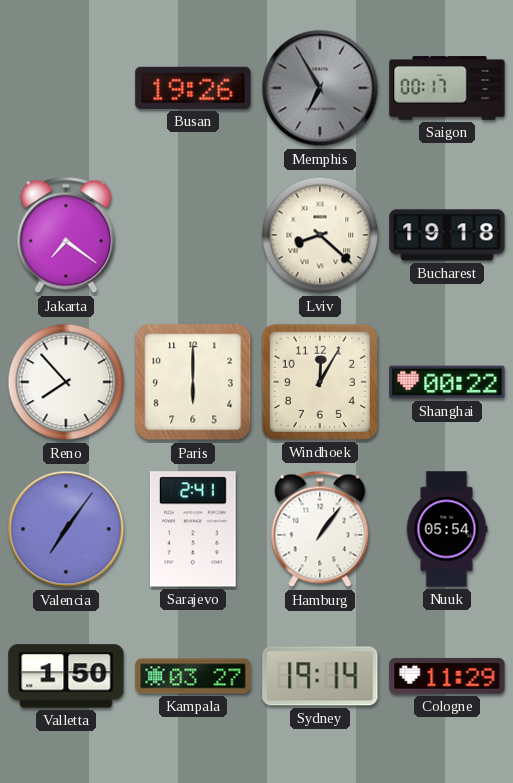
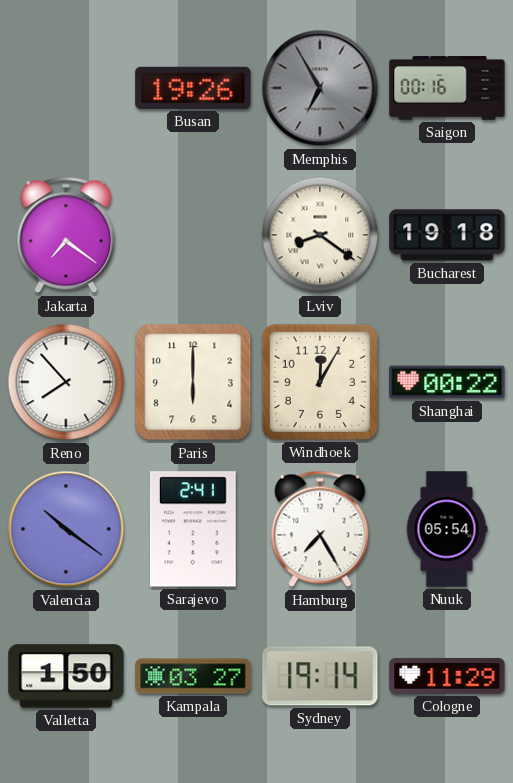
Saigon: 00:17 -> 00:16 (447, 88)
Lviv: 8:22 -> 8:21 (320, 235)
Valencia: 7:06 -> 10:21 (66, 529)
Hamburg: 1:06 -> 7:25 (320, 529)
